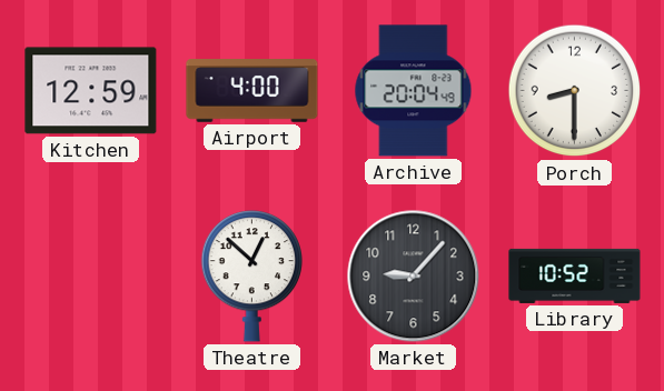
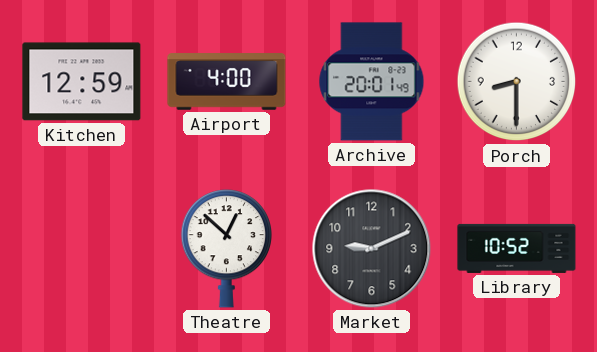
Archive: 20:04 -> 20:01 (372, 82)
Market: 9:07 -> 9:11 (372, 249)
